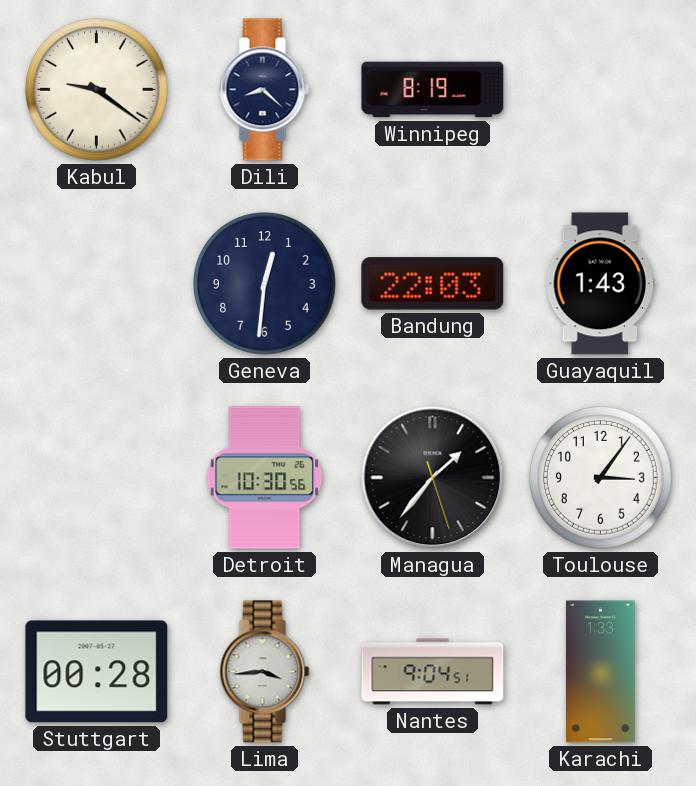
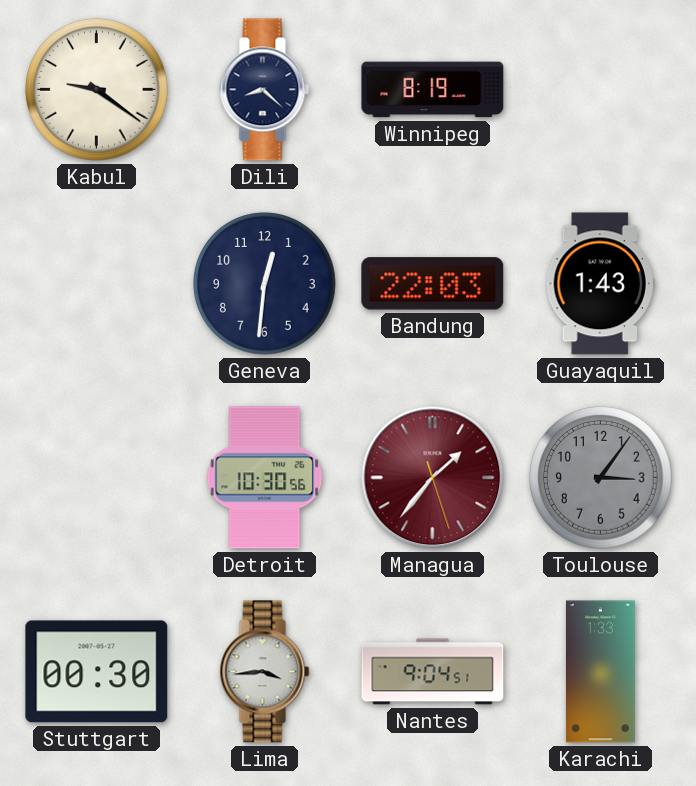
Managua dial: black -> burgundy (433, 478)
Toulouse dial: white -> grey (601, 478)
Stuttgart: 00:28 -> 00:30 (97, 672)
